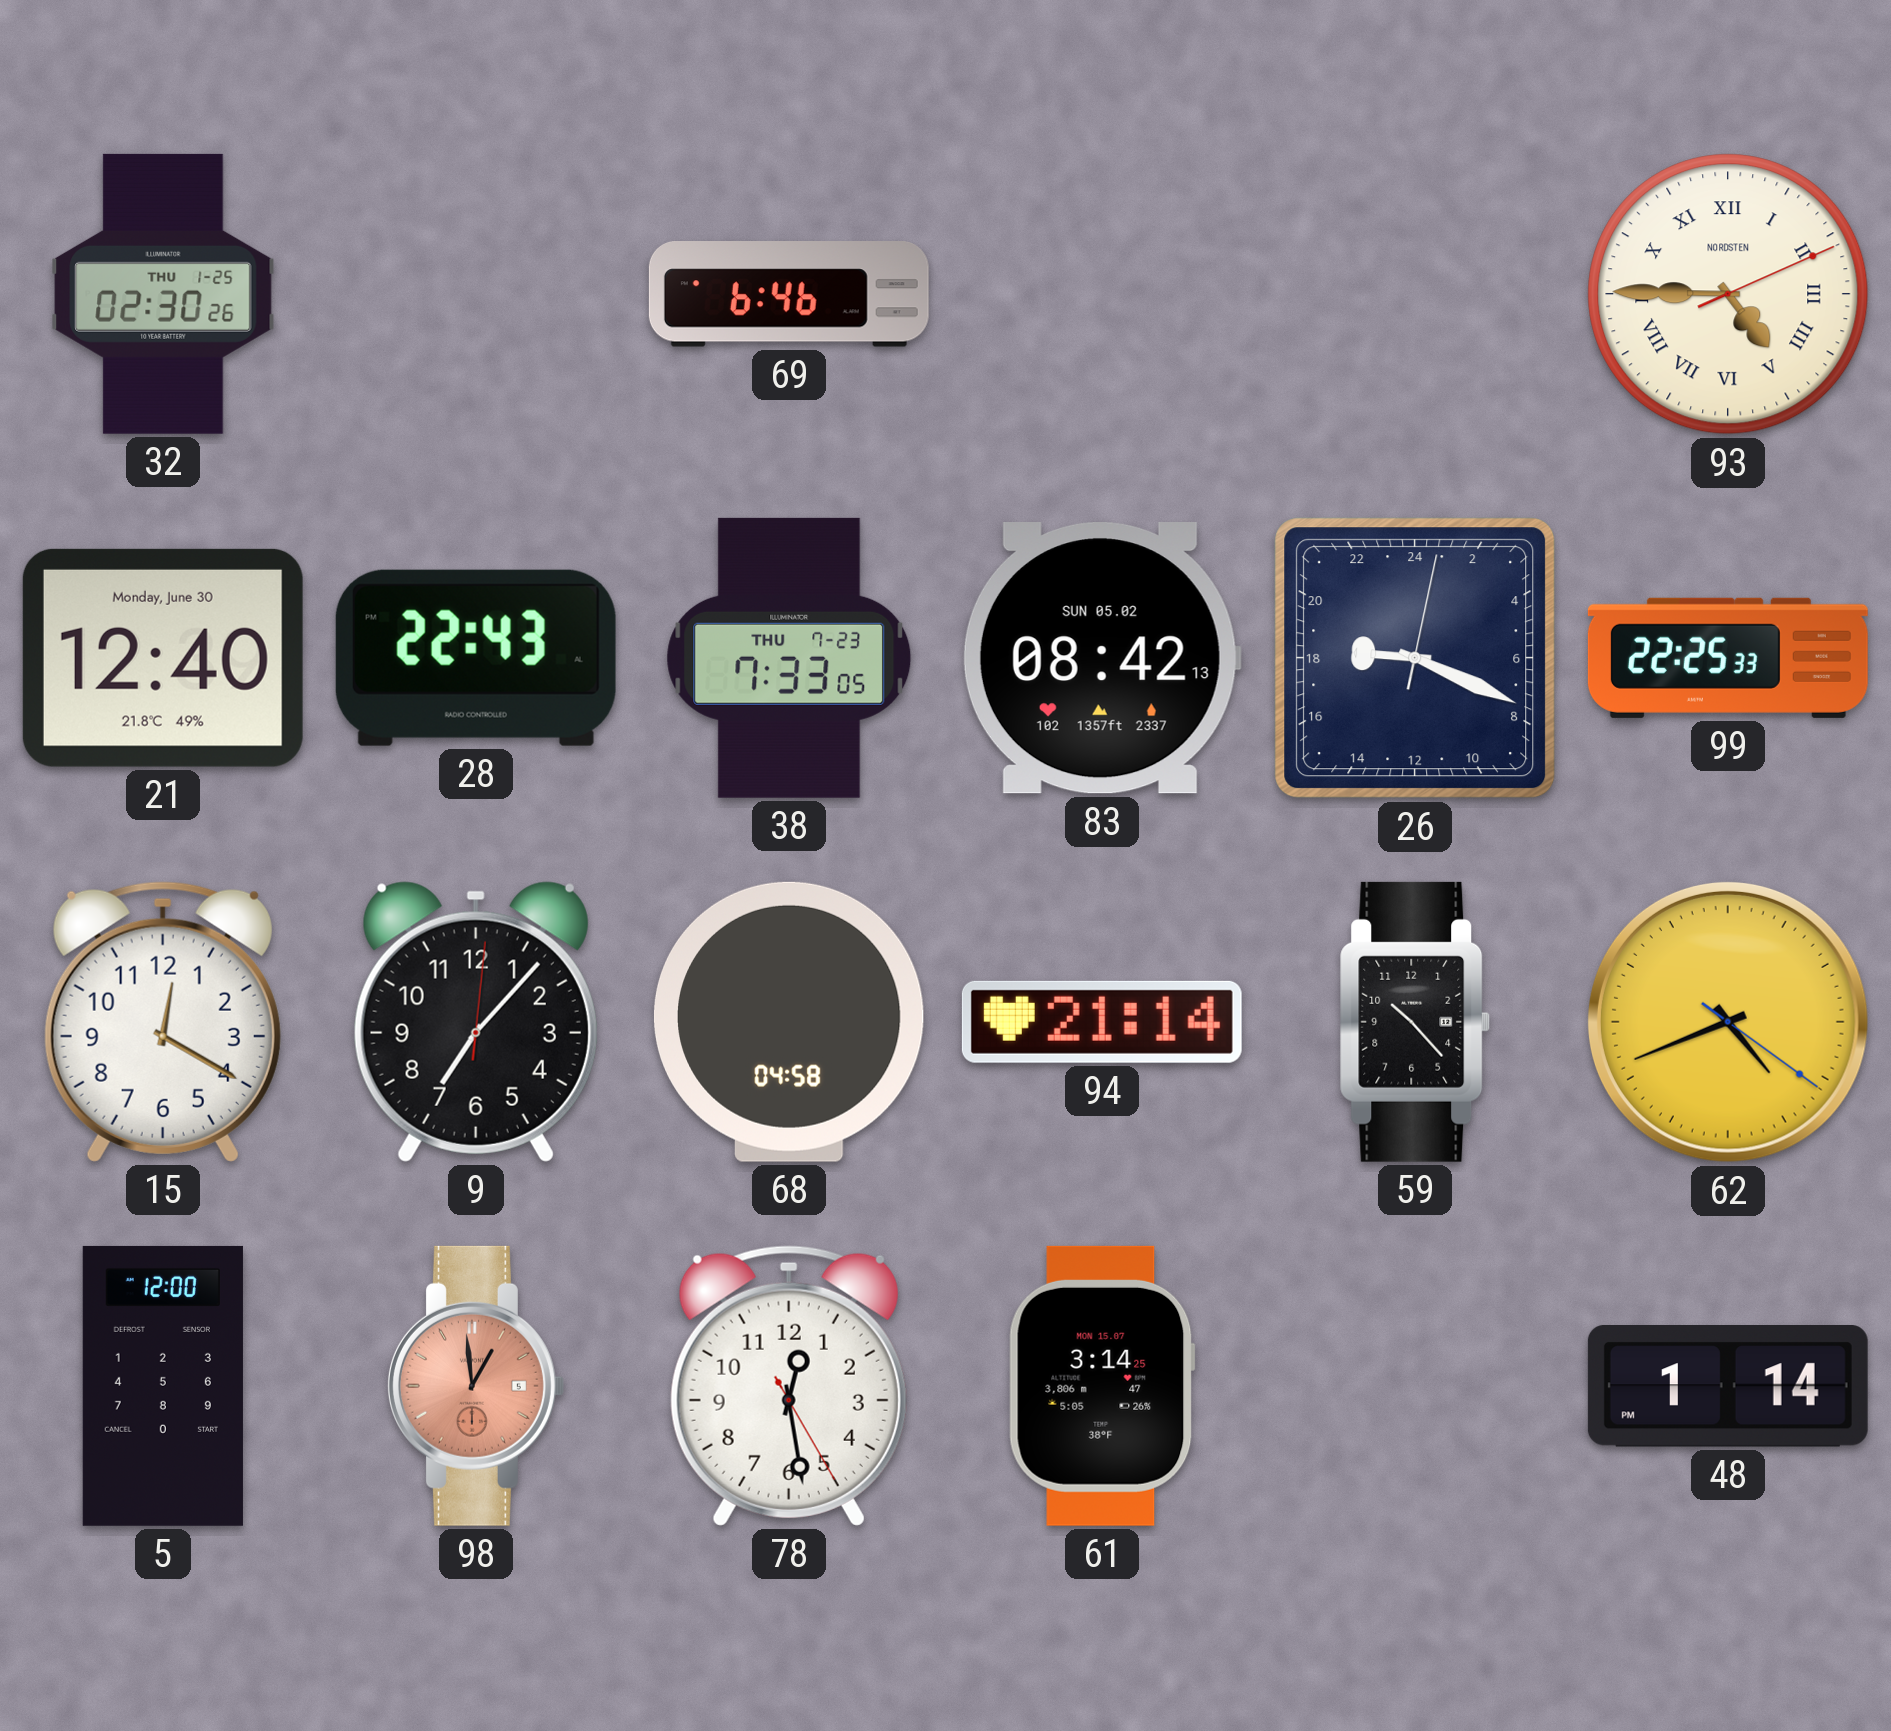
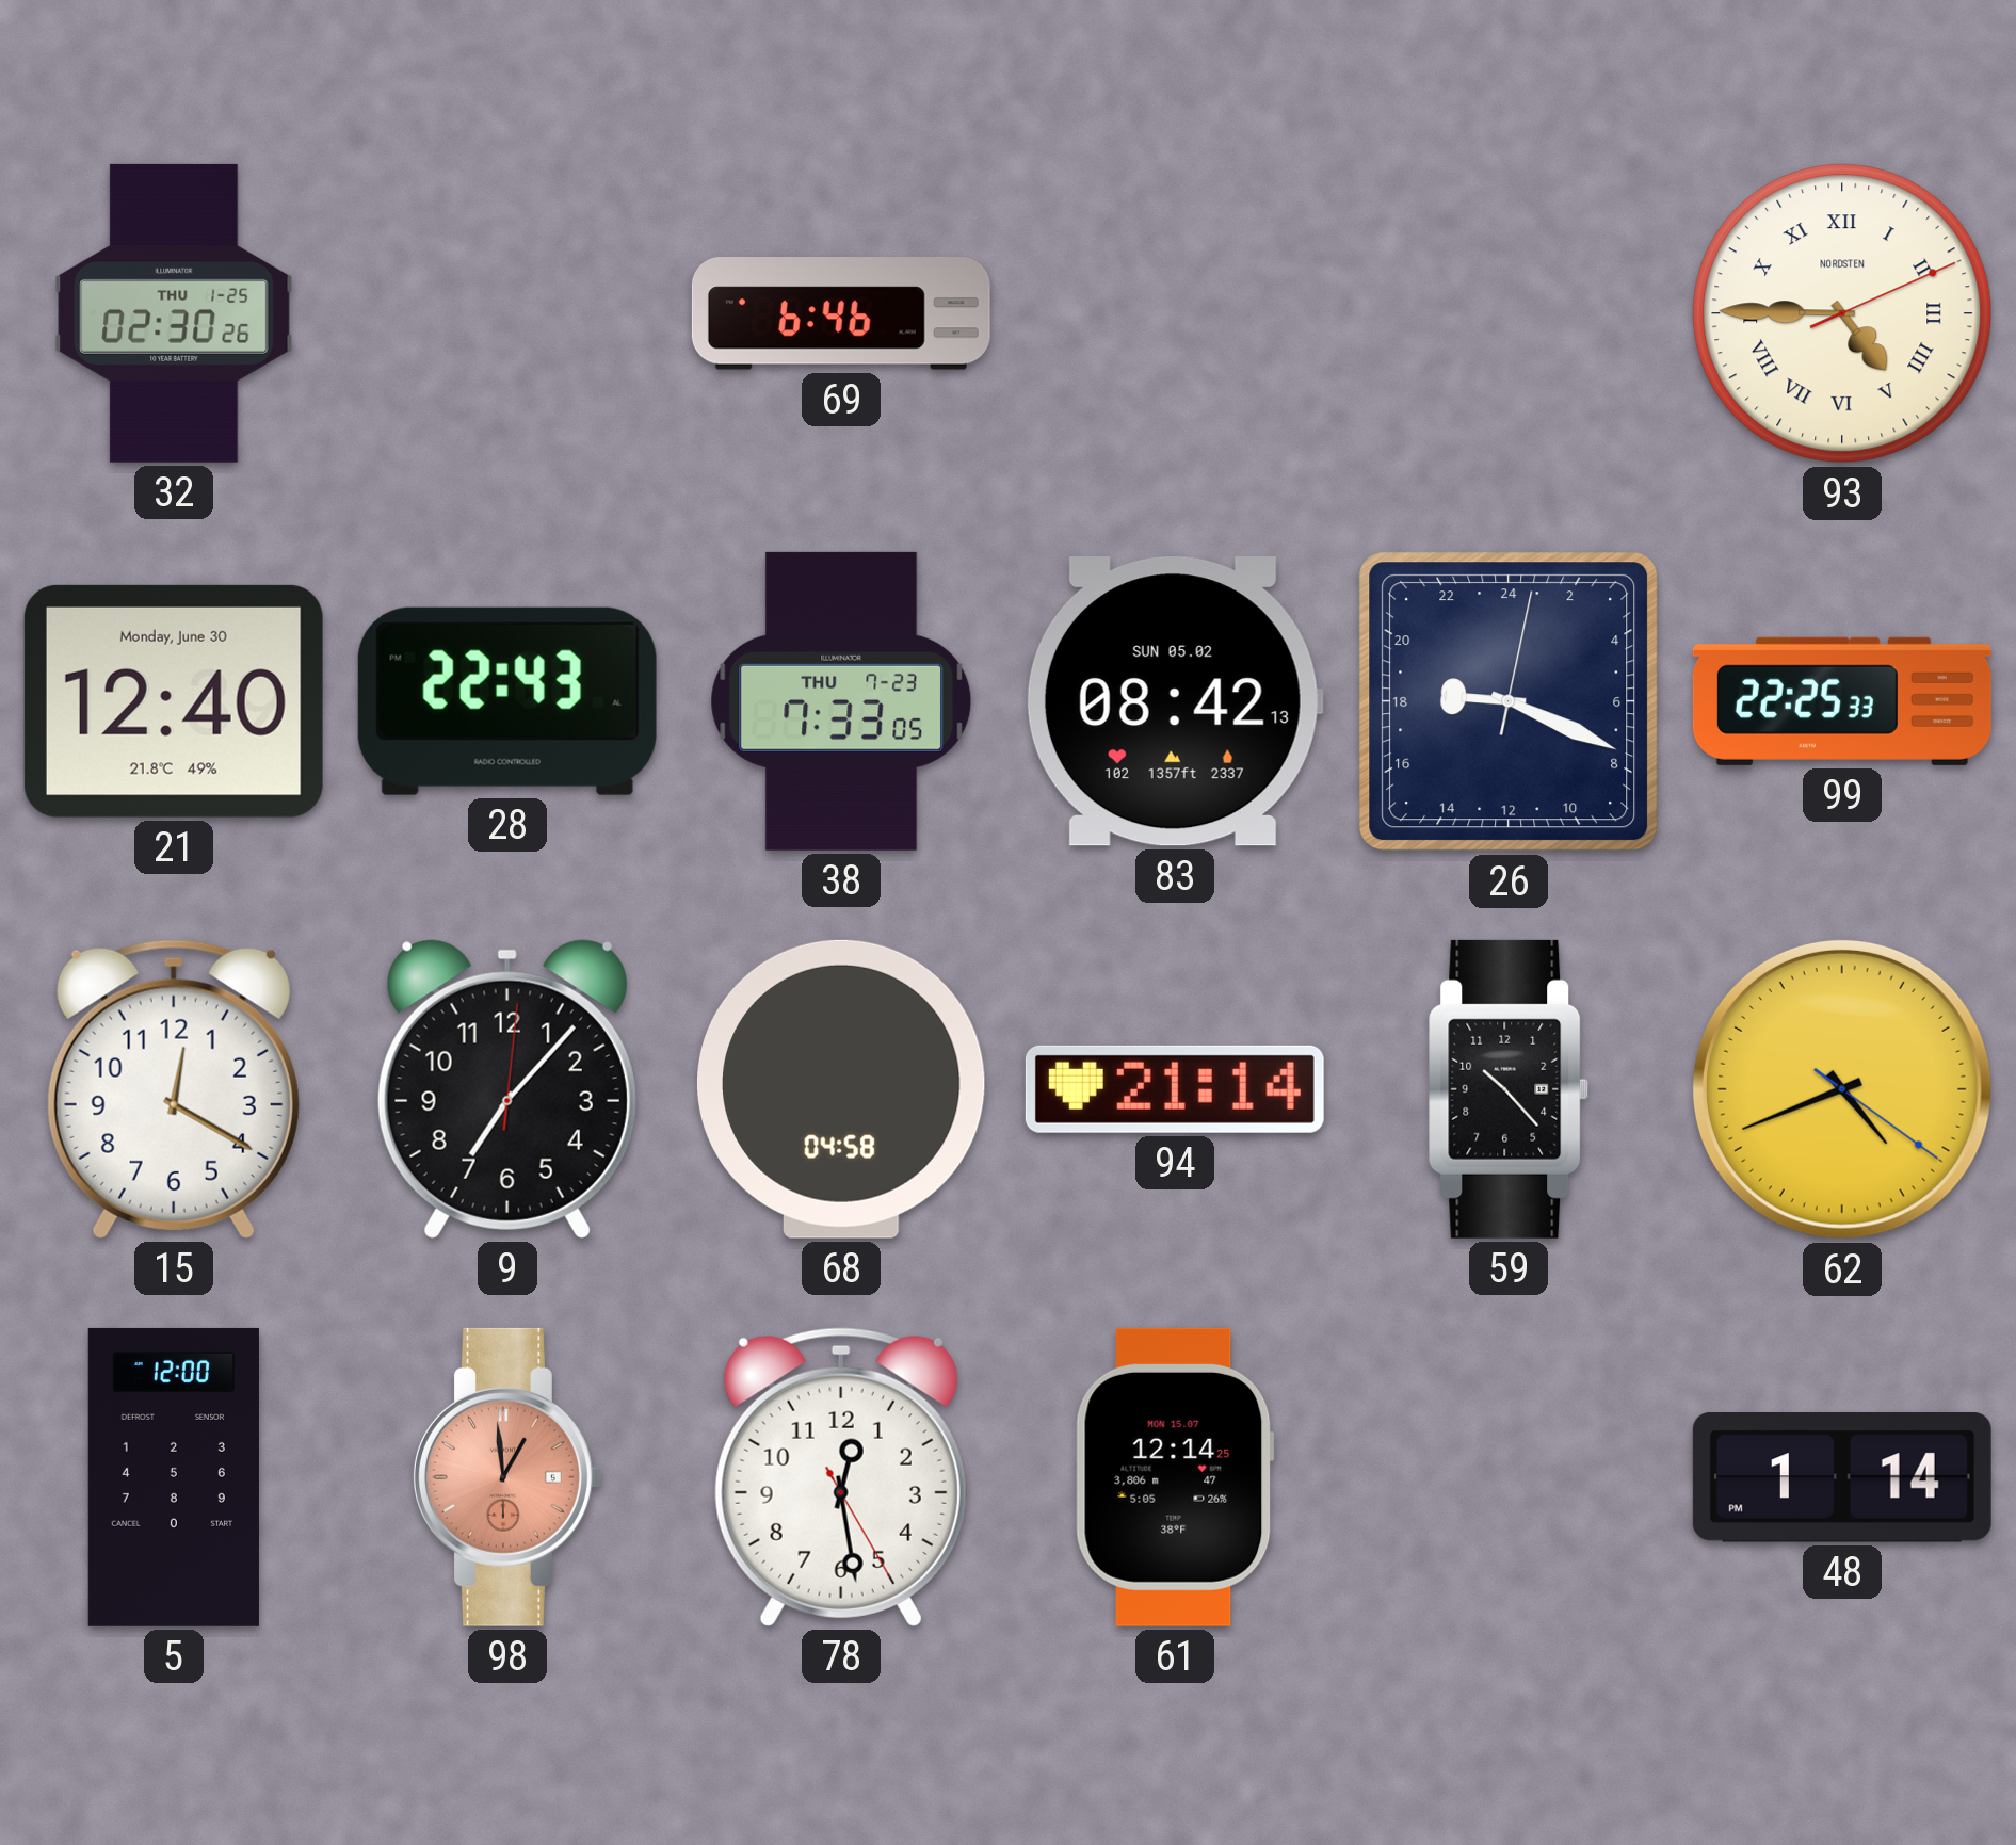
61: 3:14 -> 12:14 (1175, 1477)
